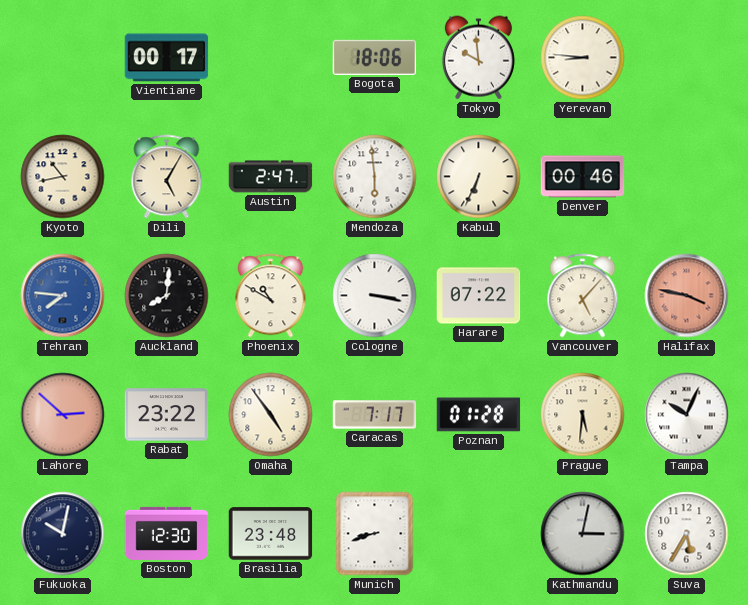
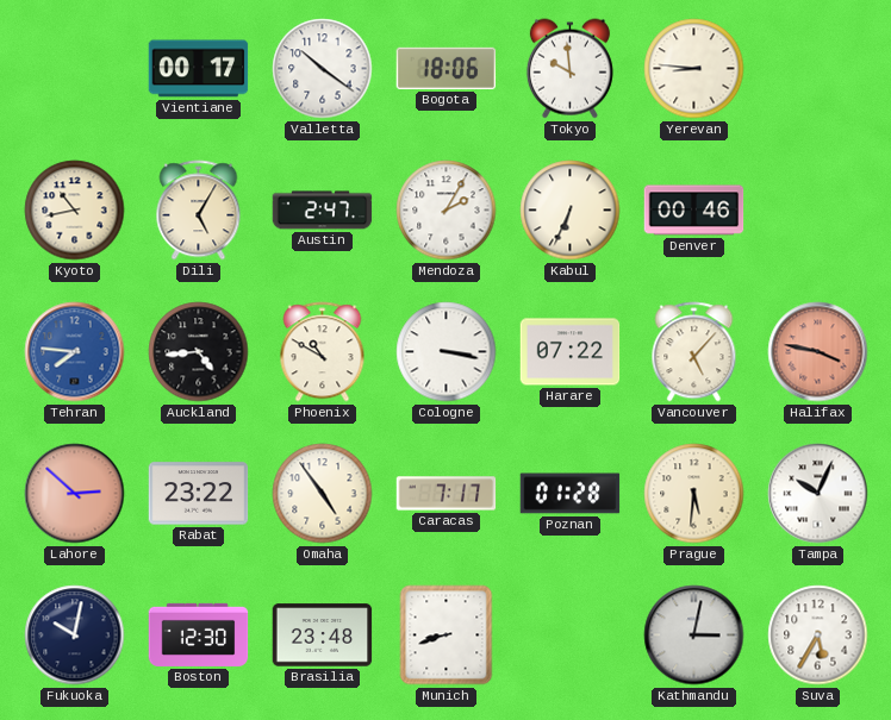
Valletta: none -> 10:21 (323, 69)
Mendoza: 5:59 -> 2:05 (447, 211)
Auckland: 8:01 -> 4:44 (199, 352)
